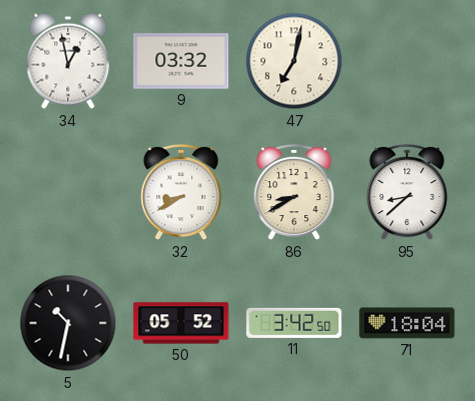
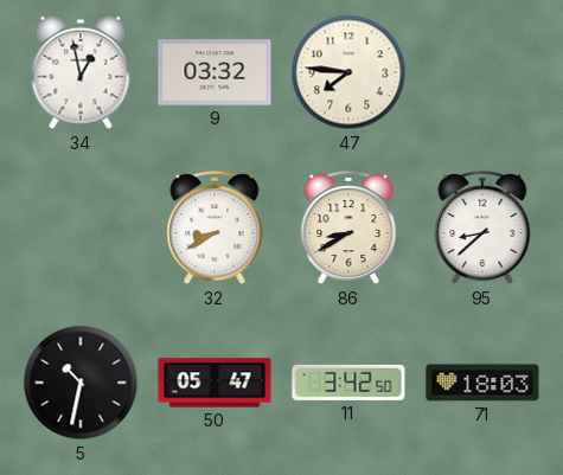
47: 7:02 -> 7:46 (348, 72)
50: 05:52 -> 05:47 (215, 383)
71: 18:04 -> 18:03 (482, 383)
